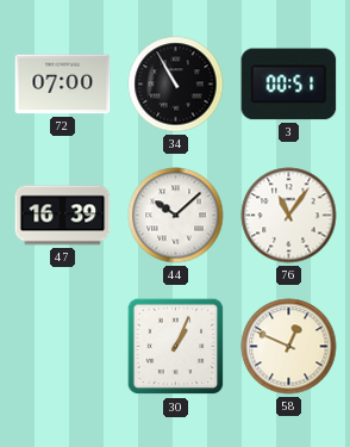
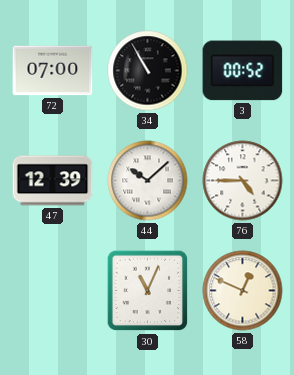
3: 00:51 -> 00:52 (243, 71)
47: 16:39 -> 12:39 (53, 181)
76: 11:06 -> 4:45 (243, 181)
30: 1:04 -> 11:04 (148, 291)
